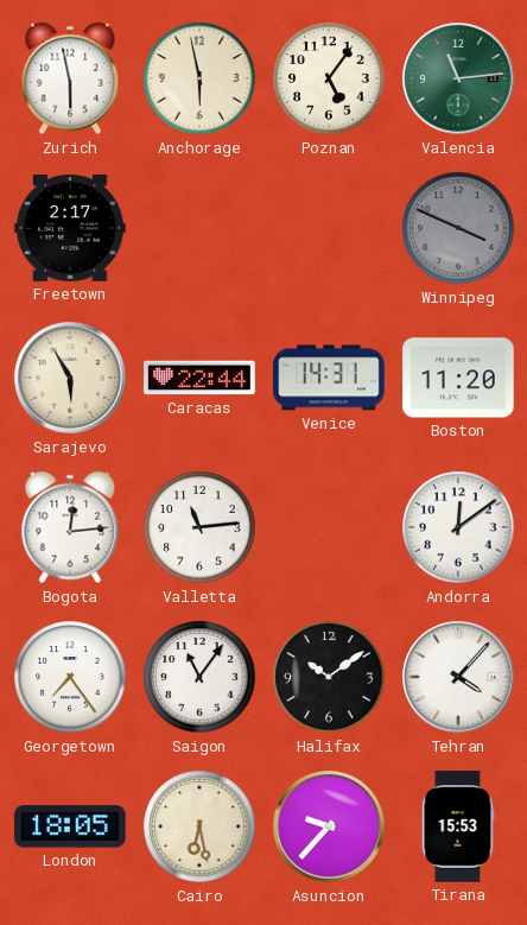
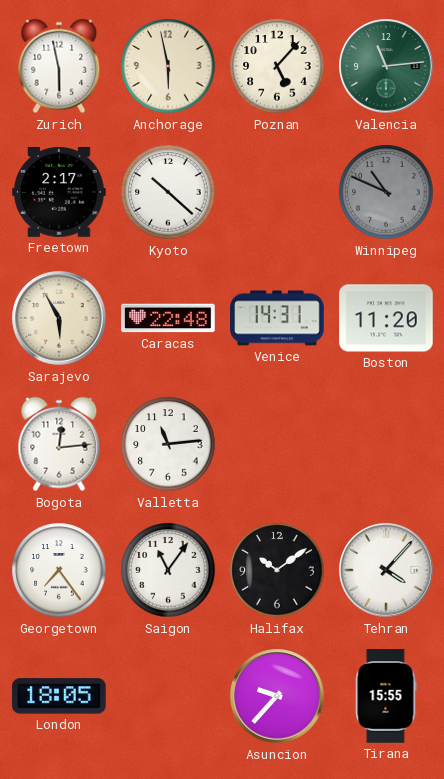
Poznan: 5:06 -> 5:07 (277, 66)
Kyoto: none -> 10:22 (168, 192)
Winnipeg: 3:49 -> 10:49 (386, 192)
Caracas: 22:44 -> 22:48 (168, 318)
Andorra: 12:09 -> none (458, 527)
Cairo: 6:28 -> none (199, 826)
Tirana: 15:53 -> 15:55 (386, 696)
